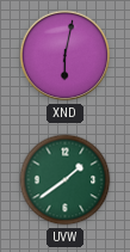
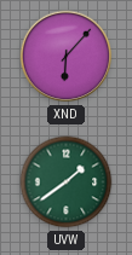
XND: 6:02 -> 6:07 (67, 57)
